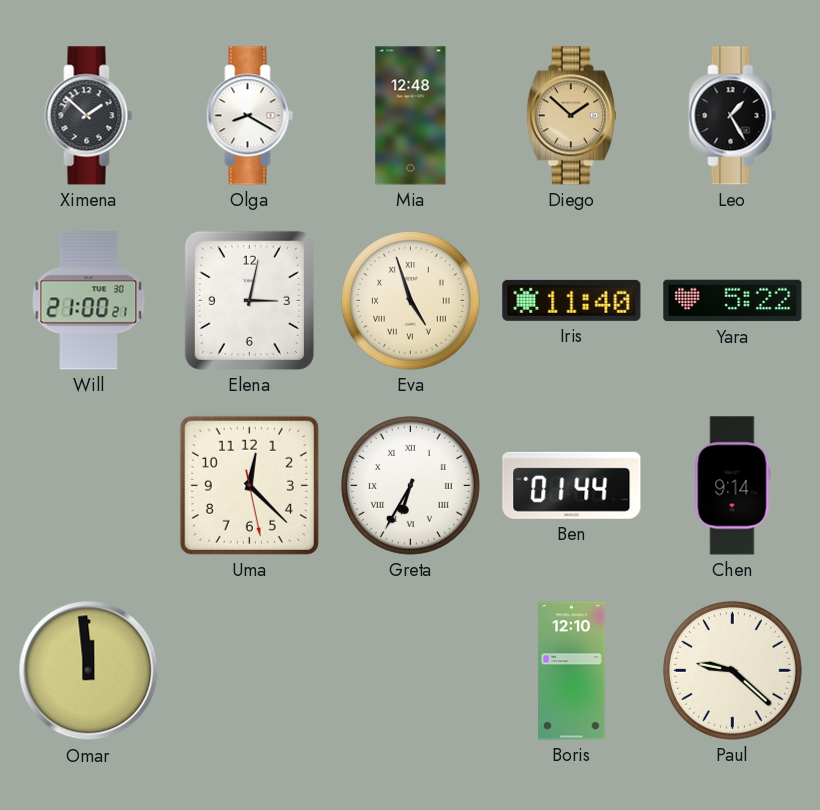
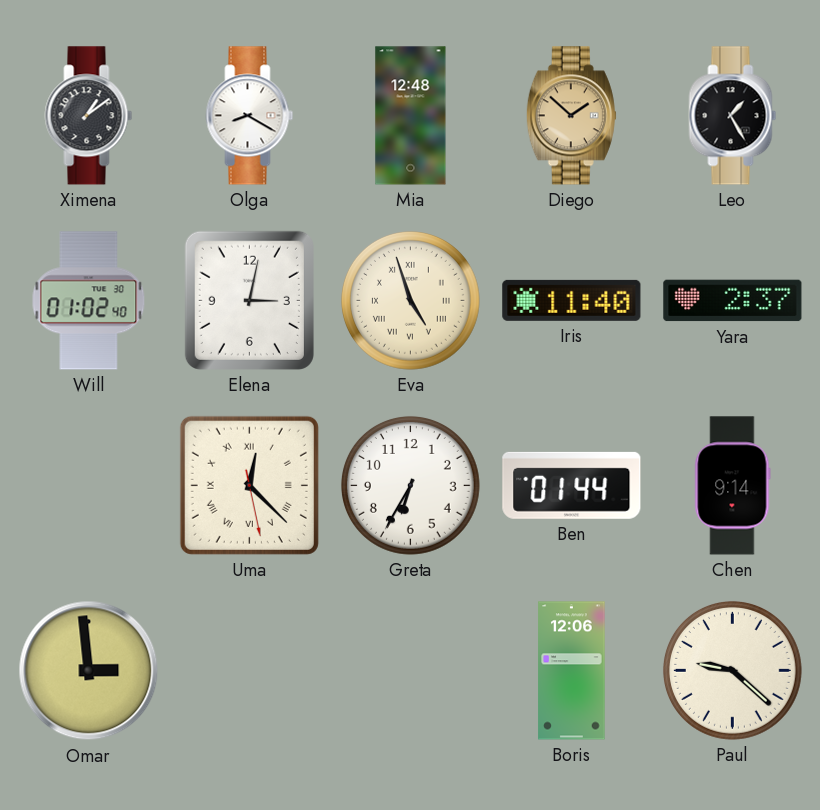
Ximena: 1:52 -> 1:09 (89, 116)
Will: 21:00 -> 01:02 (89, 301)
Yara: 5:22 -> 2:37 (733, 301)
Uma numerals: Arabic -> Roman (249, 485)
Greta numerals: Roman -> Arabic (410, 485)
Omar: 11:59 -> 2:59 (89, 671)
Boris: 12:10 -> 12:06 (572, 671)
